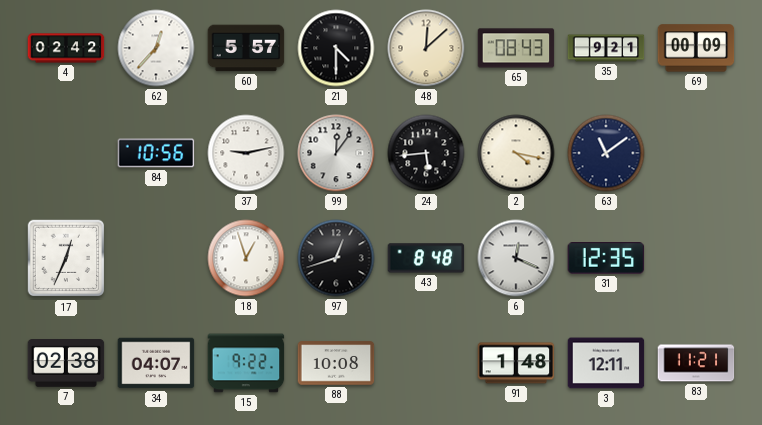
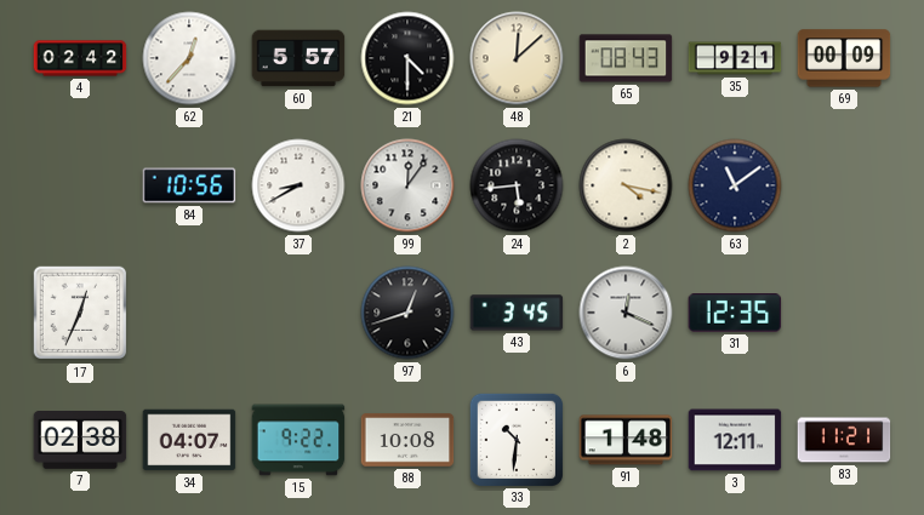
37: 9:13 -> 8:40 (298, 185)
18: 12:57 -> none (246, 258)
43: 8:48 -> 3:45 (517, 313)
33: none -> 10:31 (515, 439)
